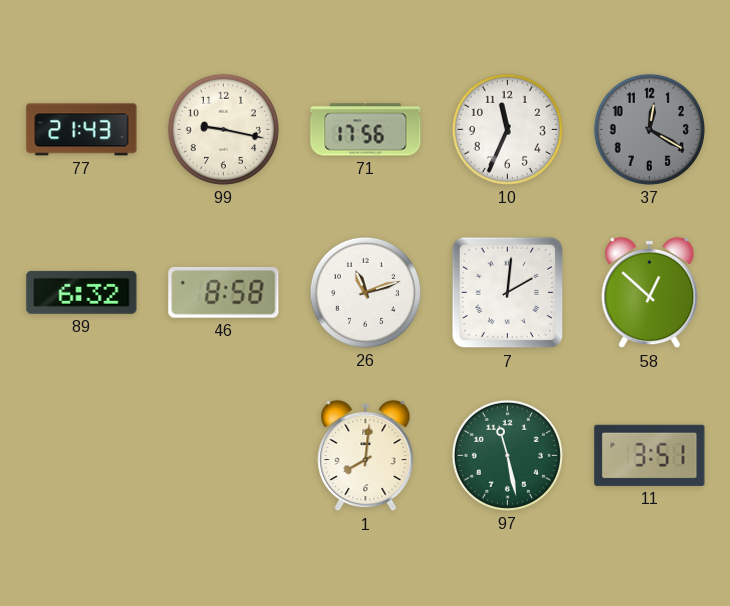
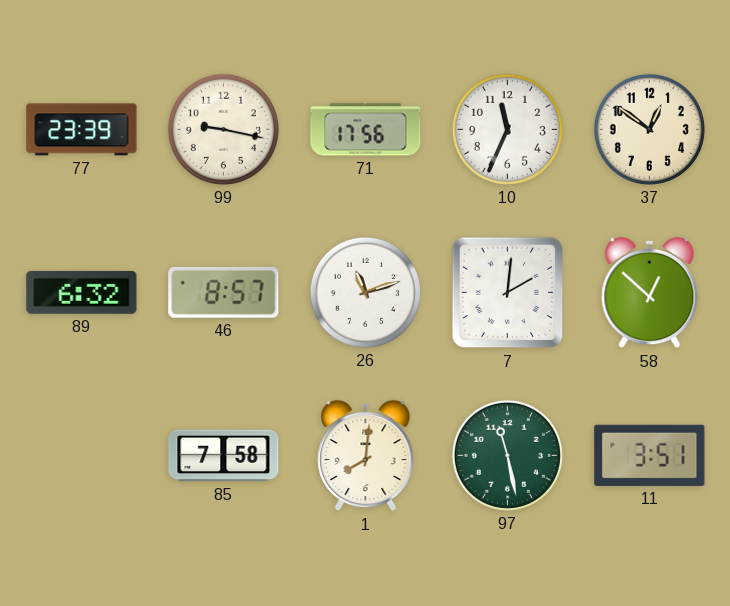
77: 21:43 -> 23:39 (82, 130)
37: 12:20 -> 12:51 (649, 129)
37 dial: grey -> cream (649, 129)
46: 8:58 -> 8:57 (224, 293)
85: none -> 7:58 (224, 456)
